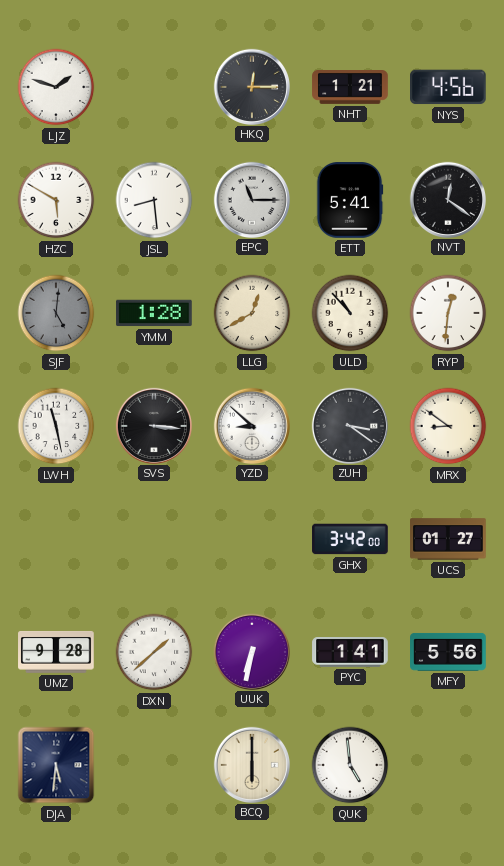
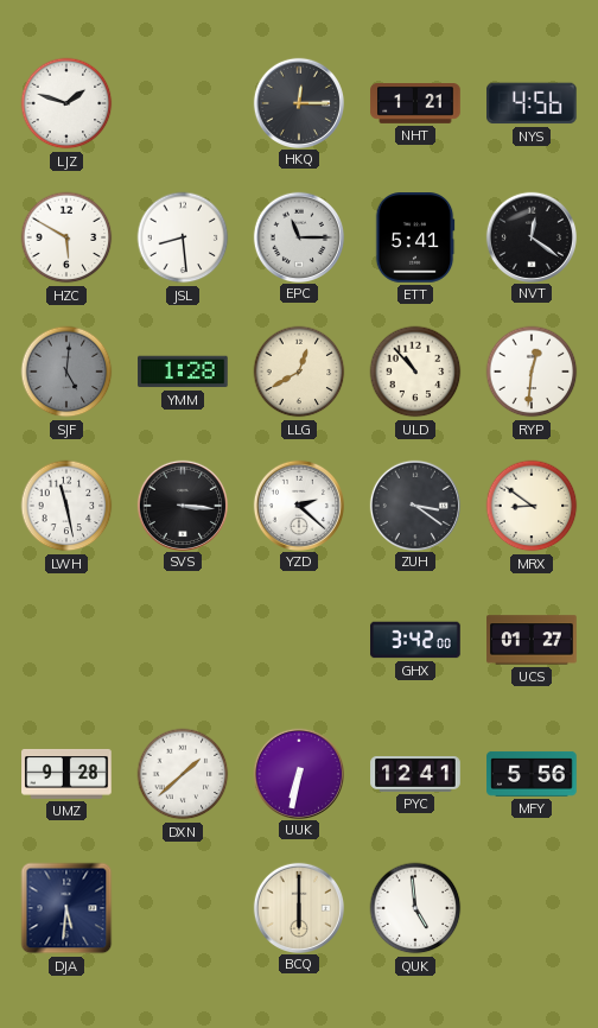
YZD: 8:52 -> 2:22 (298, 505)
PYC: 1:41 -> 12:41 (415, 775)
